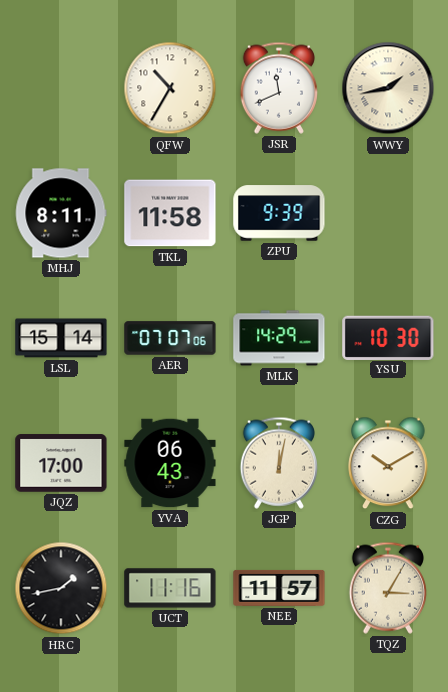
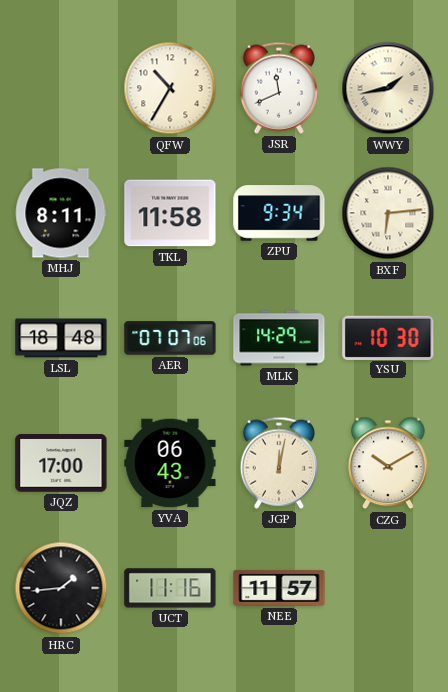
ZPU: 9:39 -> 9:34 (279, 213)
BXF: none -> 6:14 (388, 213)
LSL: 15:14 -> 18:48 (61, 338)
HRC: 1:43 -> 1:44 (61, 588)
TQZ: 3:05 -> none (387, 588)
